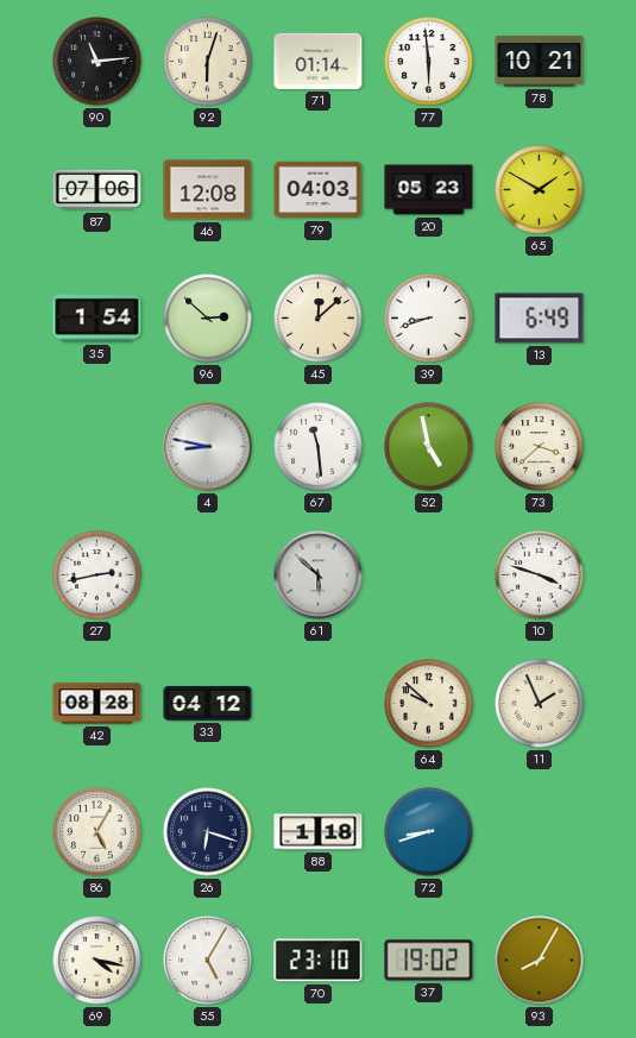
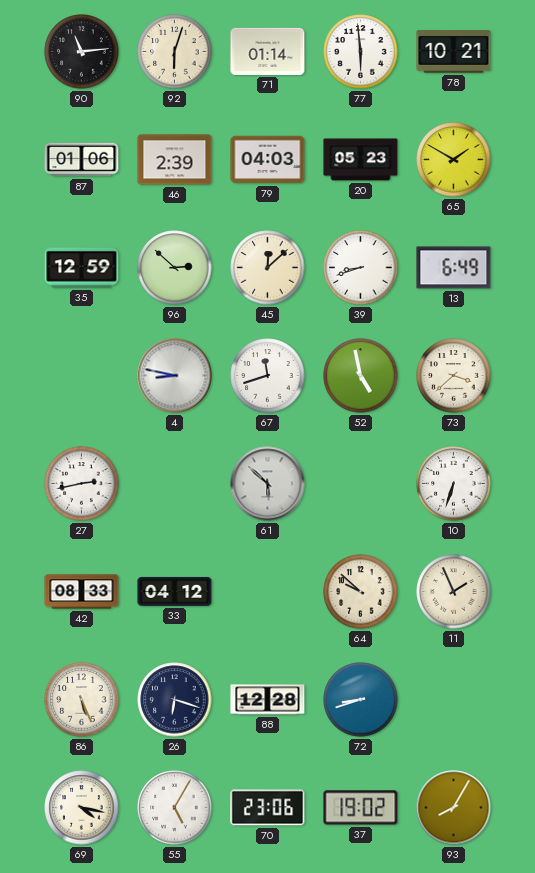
87: 07:06 -> 01:06 (82, 160)
46: 12:08 -> 2:39 (175, 160)
35: 1:54 -> 12:59 (82, 268)
67: 11:29 -> 11:42 (268, 376)
10: 3:48 -> 6:33 (454, 484)
42: 08:28 -> 08:33 (82, 592)
86: 5:05 -> 5:26 (82, 700)
88: 1:18 -> 12:28 (268, 700)
70: 23:10 -> 23:06 (268, 808)
